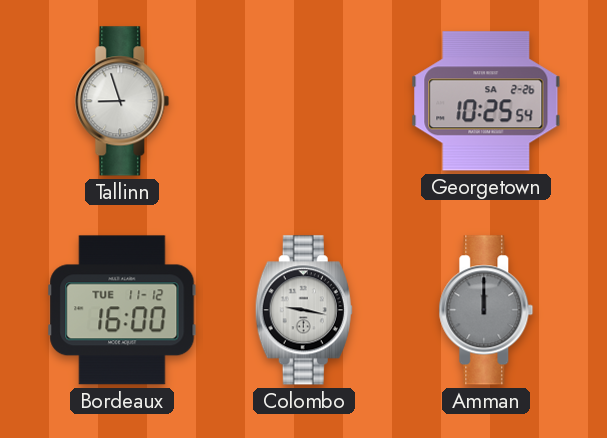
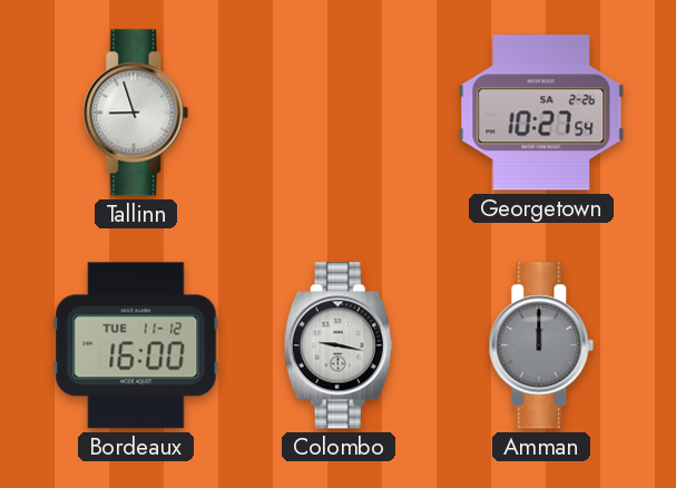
Georgetown: 10:25 -> 10:27 (541, 113)
